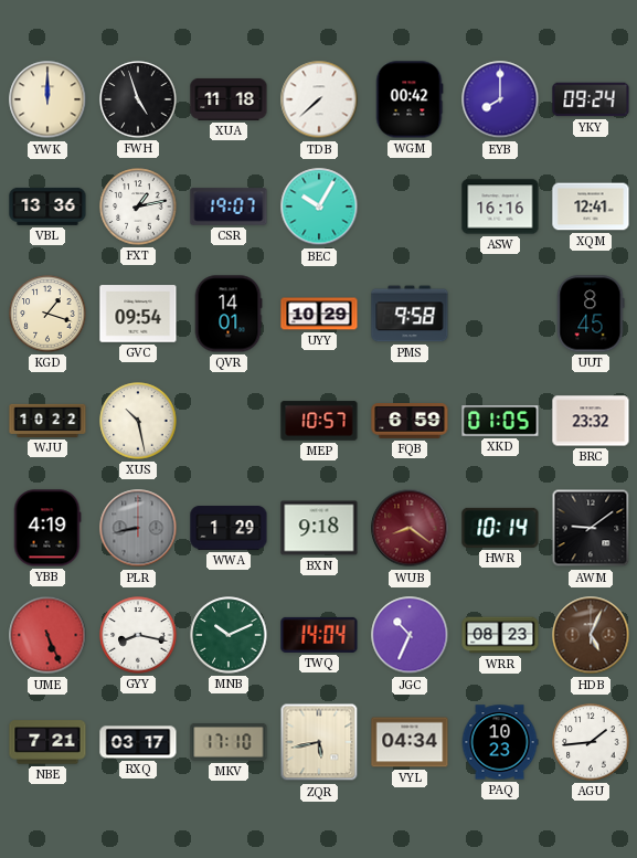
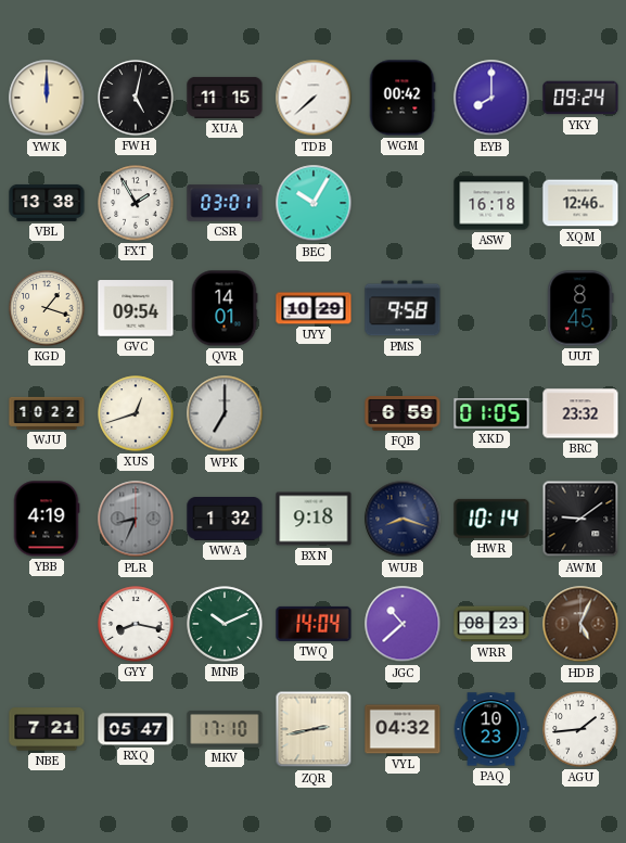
FWH: 4:57 -> 5:02 (136, 98)
XUA: 11:18 -> 11:15 (225, 98)
VBL: 13:36 -> 13:38 (47, 203)
FXT: 1:13 -> 1:55 (136, 203)
CSR: 19:07 -> 03:01 (225, 203)
ASW: 16:16 -> 16:18 (491, 203)
XQM: 12:41 -> 12:46 (580, 203)
XUS: 10:28 -> 12:42 (136, 413)
WPK: none -> 7:00 (225, 413)
MEP: 10:57 -> none (319, 421)
PLR: 8:43 -> 8:34 (136, 519)
WWA: 1:29 -> 1:32 (225, 520)
WUB: 8:21 -> 8:18 (403, 519)
WUB dial: burgundy -> navy (403, 519)
UME: 5:26 -> none (47, 635)
JGC: 10:34 -> 10:38 (403, 624)
RXQ: 03:17 -> 05:47 (136, 729)
ZQR: 5:43 -> 2:43 (314, 729)
VYL: 04:34 -> 04:32 (403, 729)
